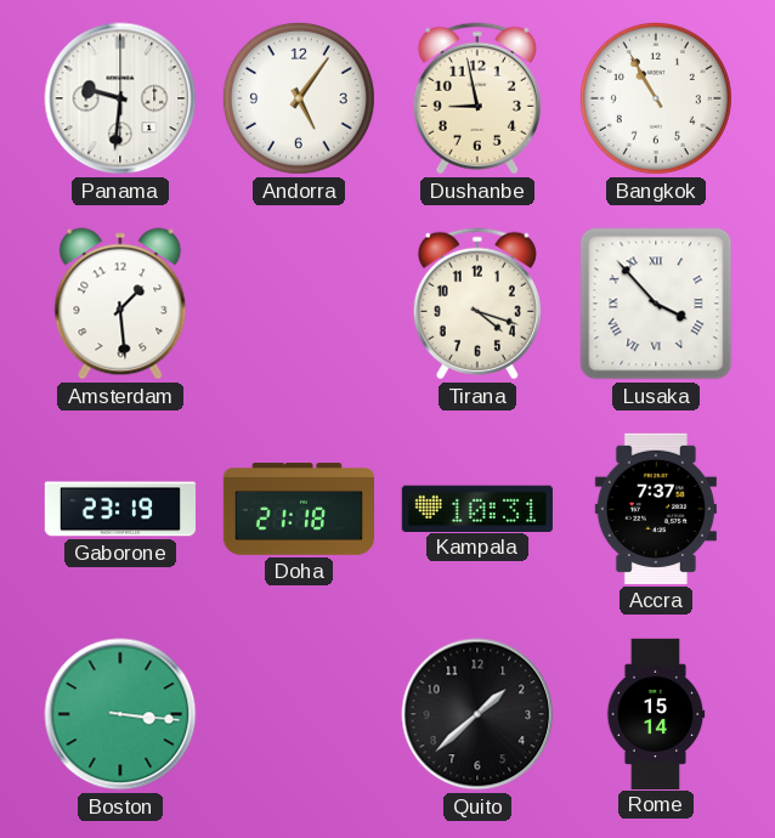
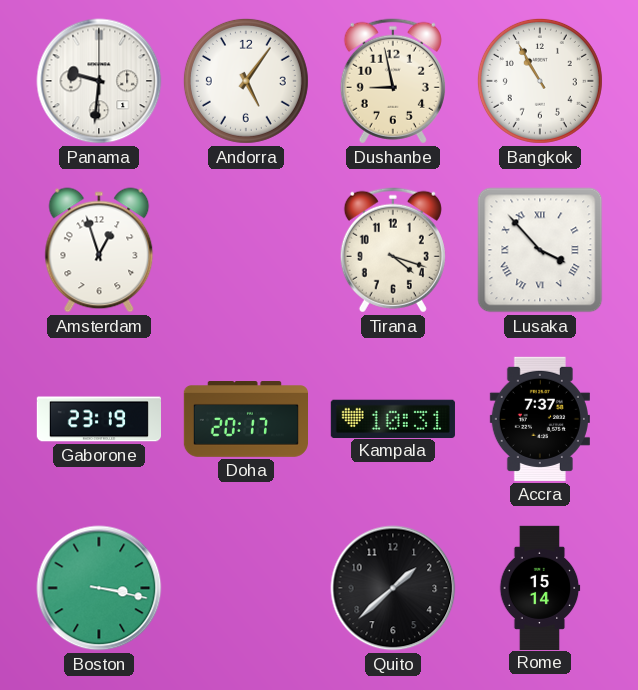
Amsterdam: 1:29 -> 12:57 (99, 250)
Doha: 21:18 -> 20:17 (245, 420)
Boston: 3:16 -> 3:17 (99, 588)
